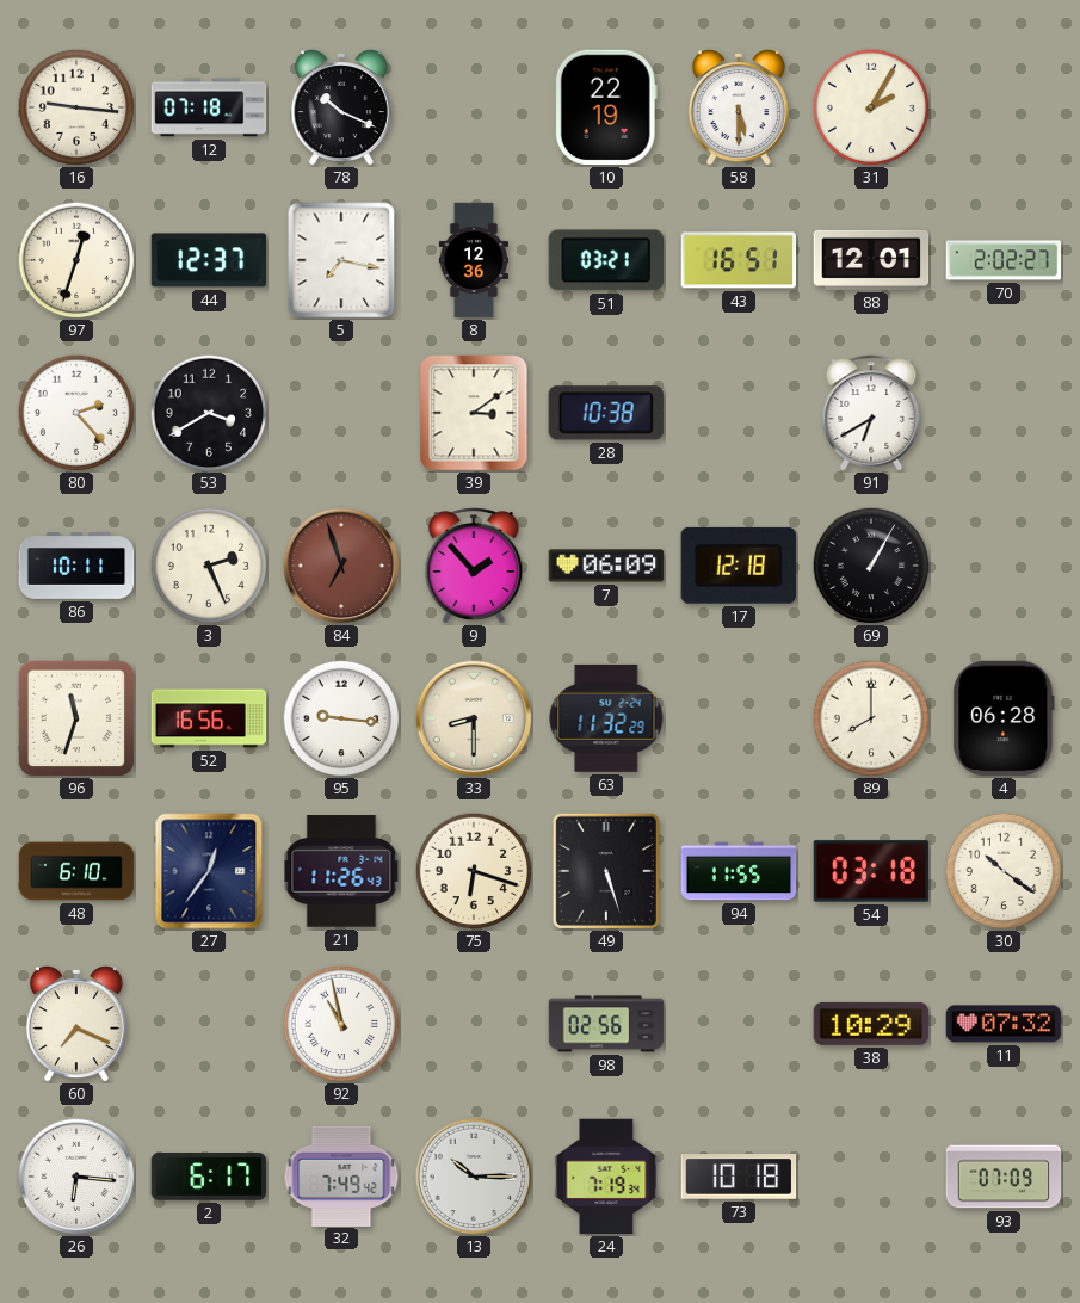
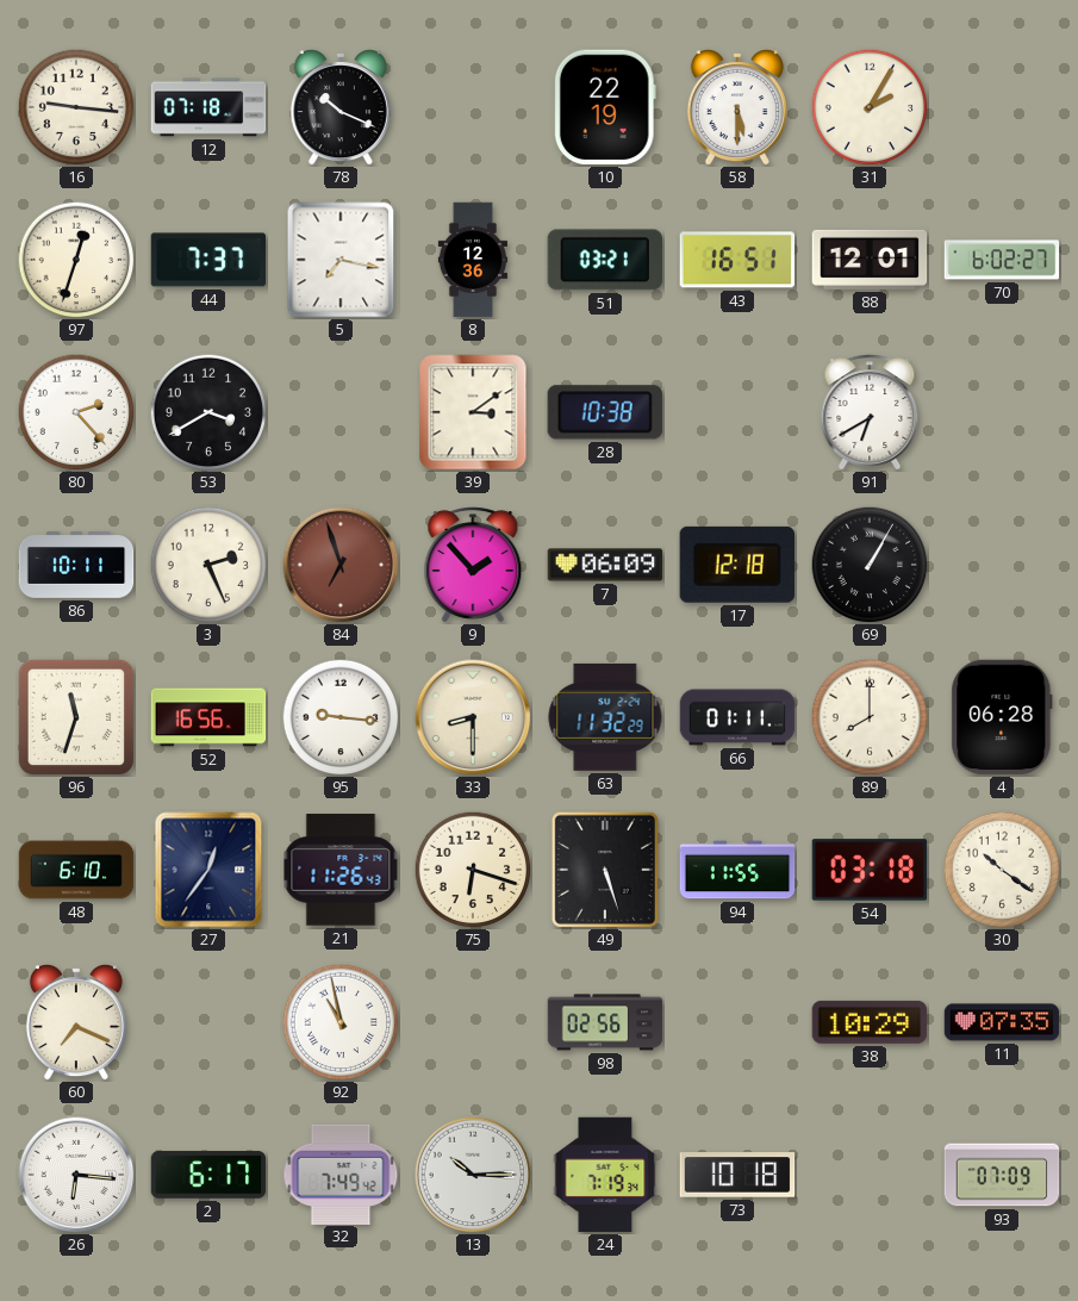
44: 12:37 -> 7:37 (208, 260)
70: 2:02 -> 6:02 (1002, 260)
66: none -> 01:11 (737, 717)
11: 07:32 -> 07:35 (1002, 1022)
